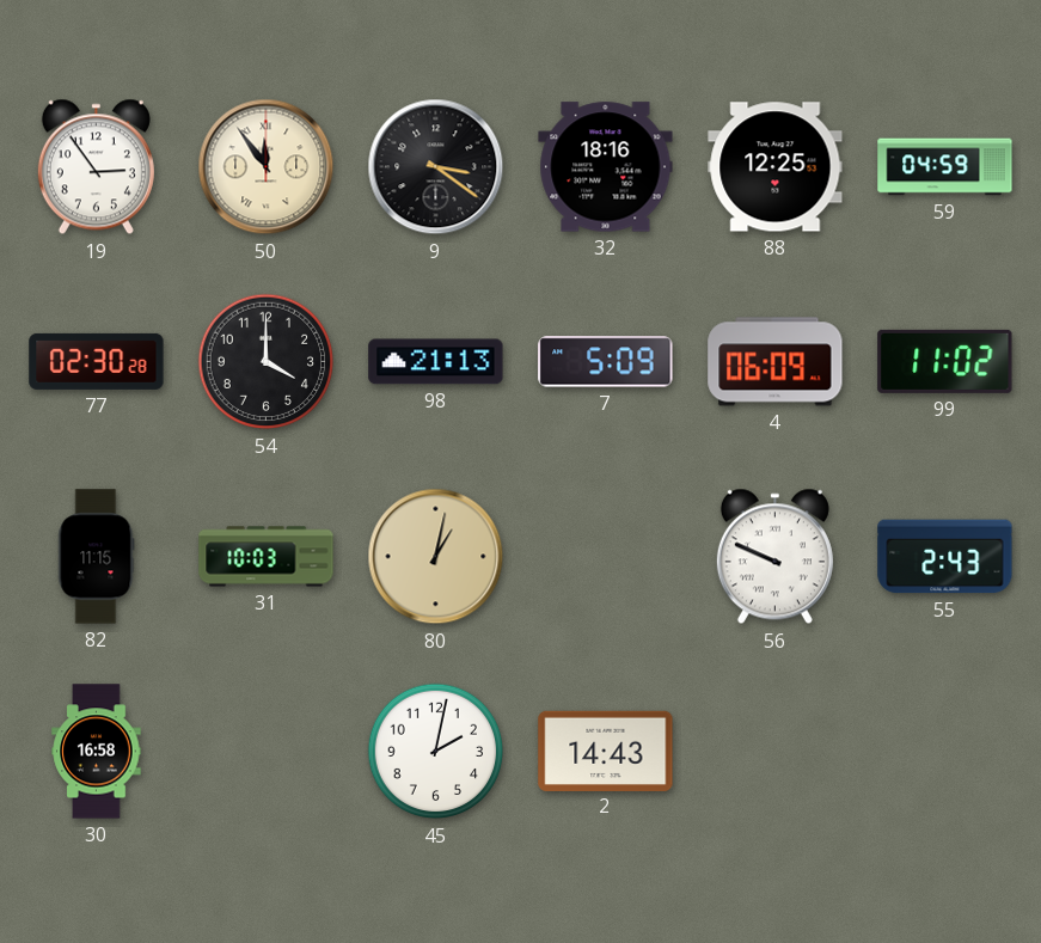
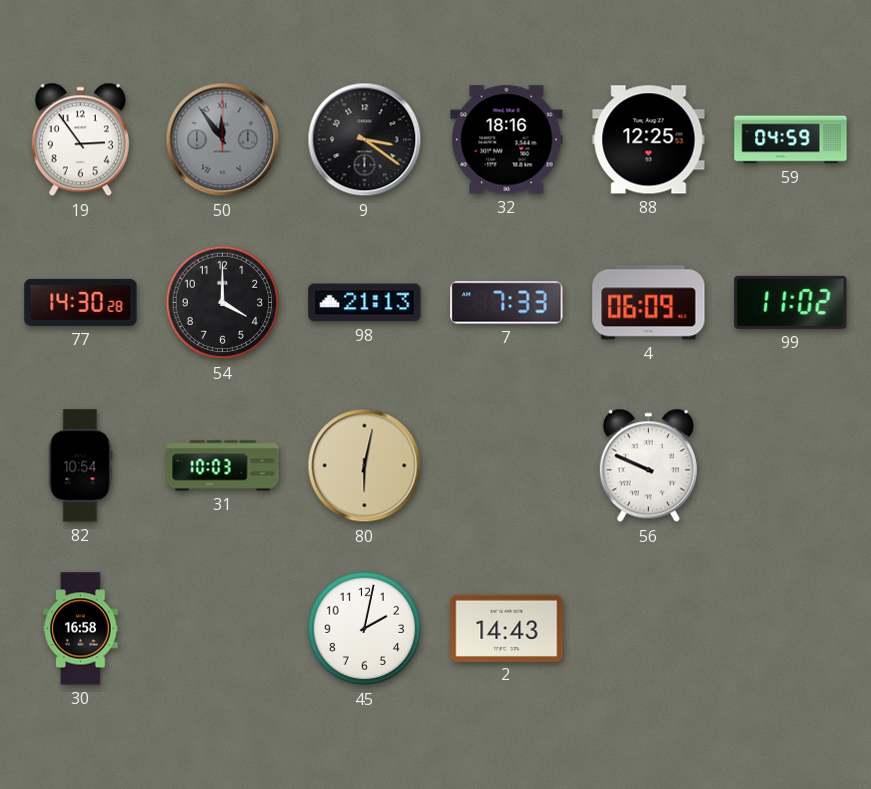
50 dial: cream -> grey (223, 140)
77: 02:30 -> 14:30 (81, 302)
7: 5:09 -> 7:33 (507, 303)
82: 11:15 -> 10:54 (81, 466)
80: 1:02 -> 6:02 (365, 466)
55: 2:43 -> none (945, 557)
